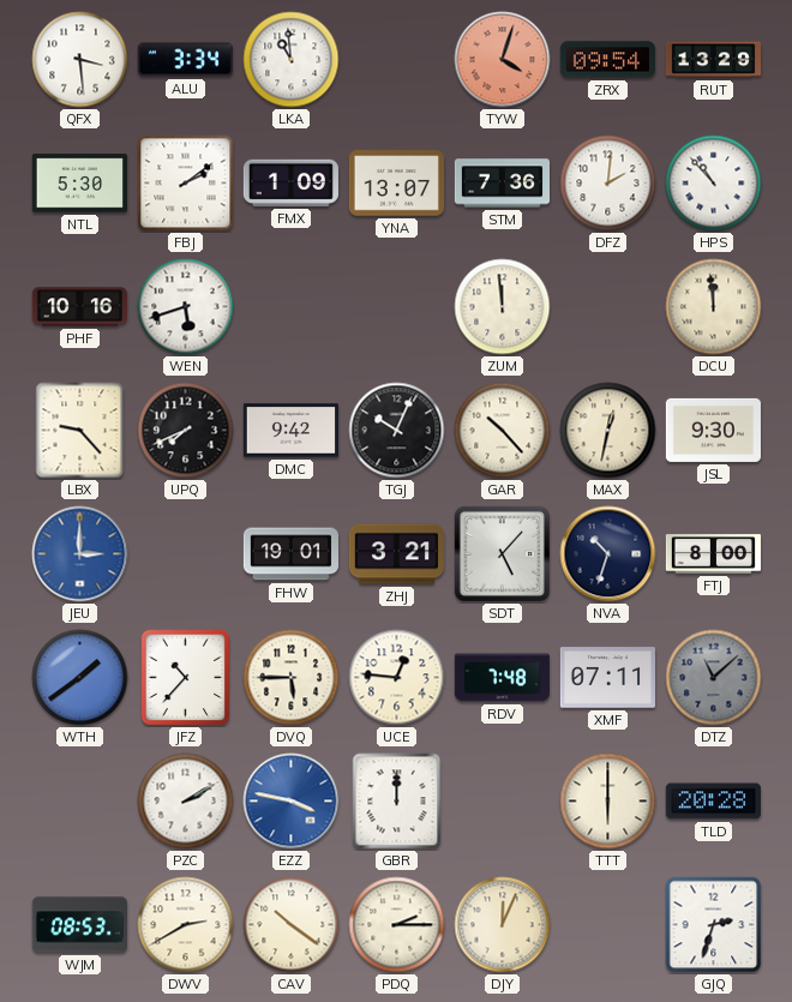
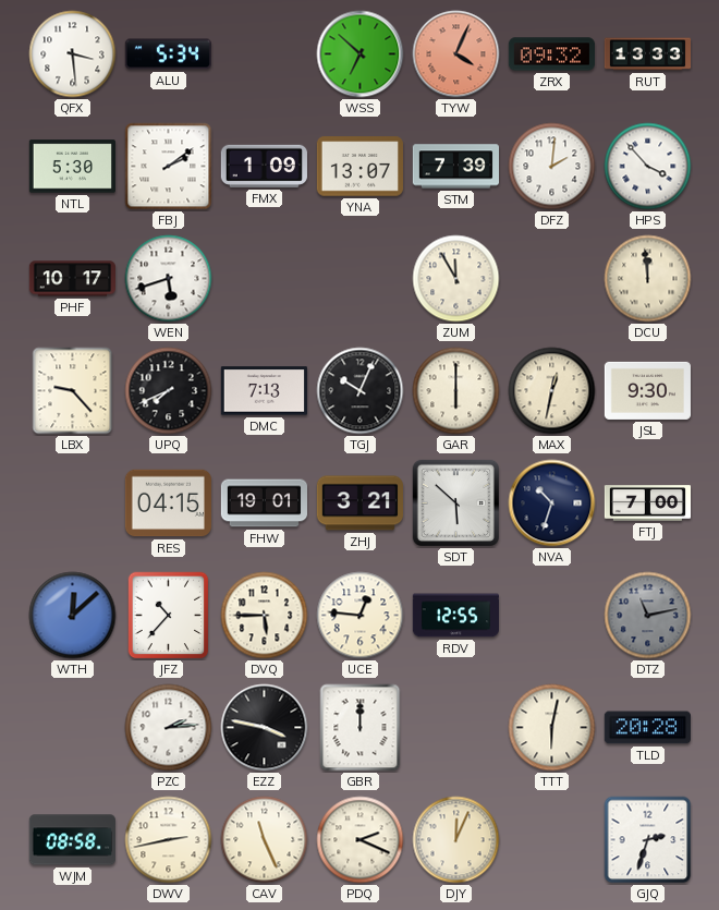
ALU: 3:34 -> 5:34 (168, 54)
LKA: 10:59 -> none (292, 60)
WSS: none -> 6:52 (361, 54)
TYW: 4:03 -> 4:04 (456, 54)
ZRX: 09:54 -> 09:32 (551, 54)
RUT: 13:29 -> 13:33 (647, 54)
STM: 7:36 -> 7:39 (455, 167)
HPS: 10:53 -> 3:53 (648, 167)
PHF: 10:16 -> 10:17 (72, 279)
ZUM: 11:59 -> 11:55 (456, 279)
DMC: 9:42 -> 7:13 (264, 391)
GAR: 10:23 -> 6:00 (456, 391)
JEU: 3:00 -> none (80, 554)
RES: none -> 04:15 (168, 503)
SDT: 5:07 -> 5:52 (455, 502)
FTJ: 8:00 -> 7:00 (647, 503)
WTH: 1:39 -> 12:08 (73, 616)
RDV: 7:48 -> 12:55 (455, 616)
XMF: 07:11 -> none (607, 678)
DTZ: 11:08 -> 11:13 (648, 616)
PZC: 2:10 -> 2:14 (169, 728)
EZZ dial: blue -> black (265, 728)
TTT: 6:00 -> 6:02 (552, 728)
WJM: 08:53 -> 08:58 (72, 840)
DWV: 2:40 -> 2:43 (169, 840)
CAV: 10:21 -> 11:26 (265, 840)
PDQ: 2:15 -> 2:19 (361, 840)
